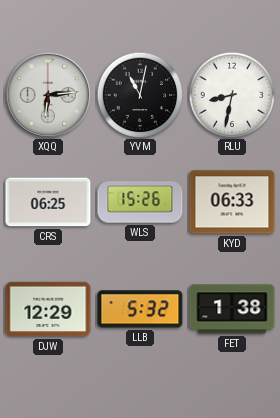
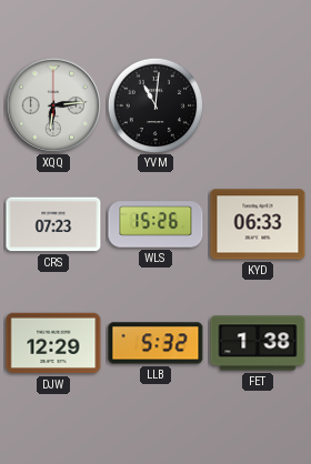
YVM: 11:02 -> 11:01 (155, 105)
RLU: 8:32 -> none (232, 95)
CRS: 06:25 -> 07:23 (53, 224)
